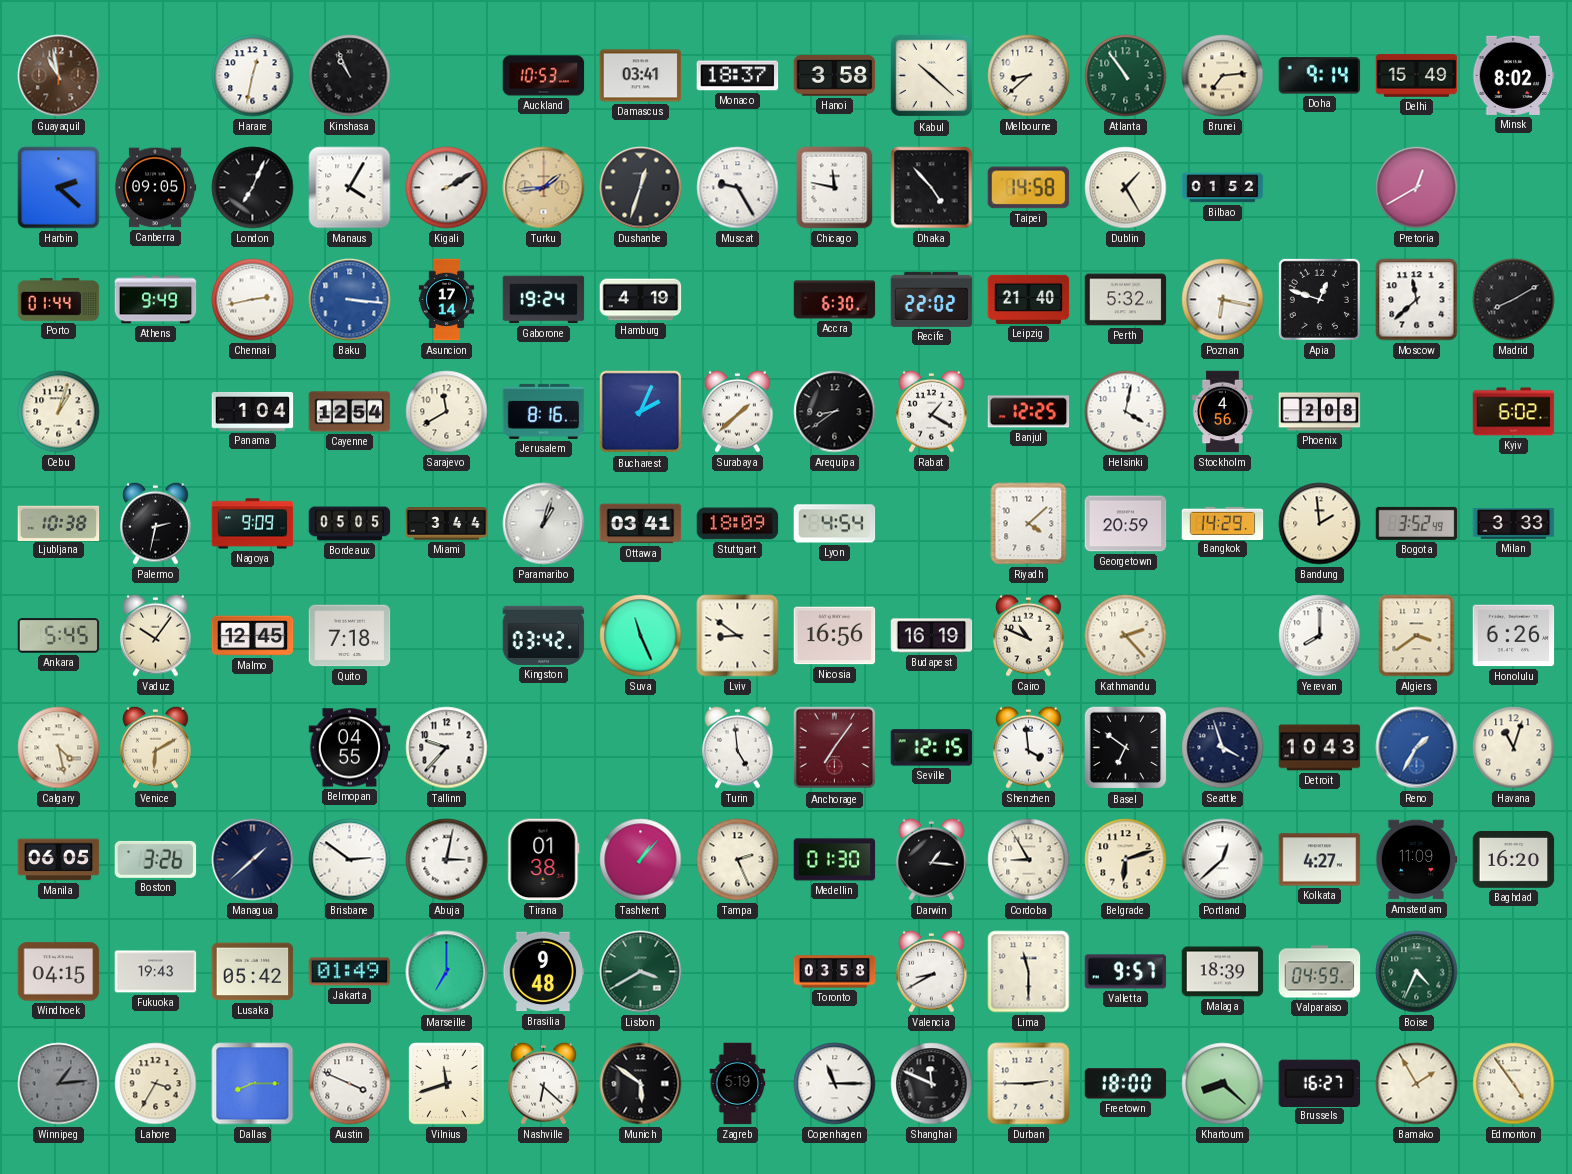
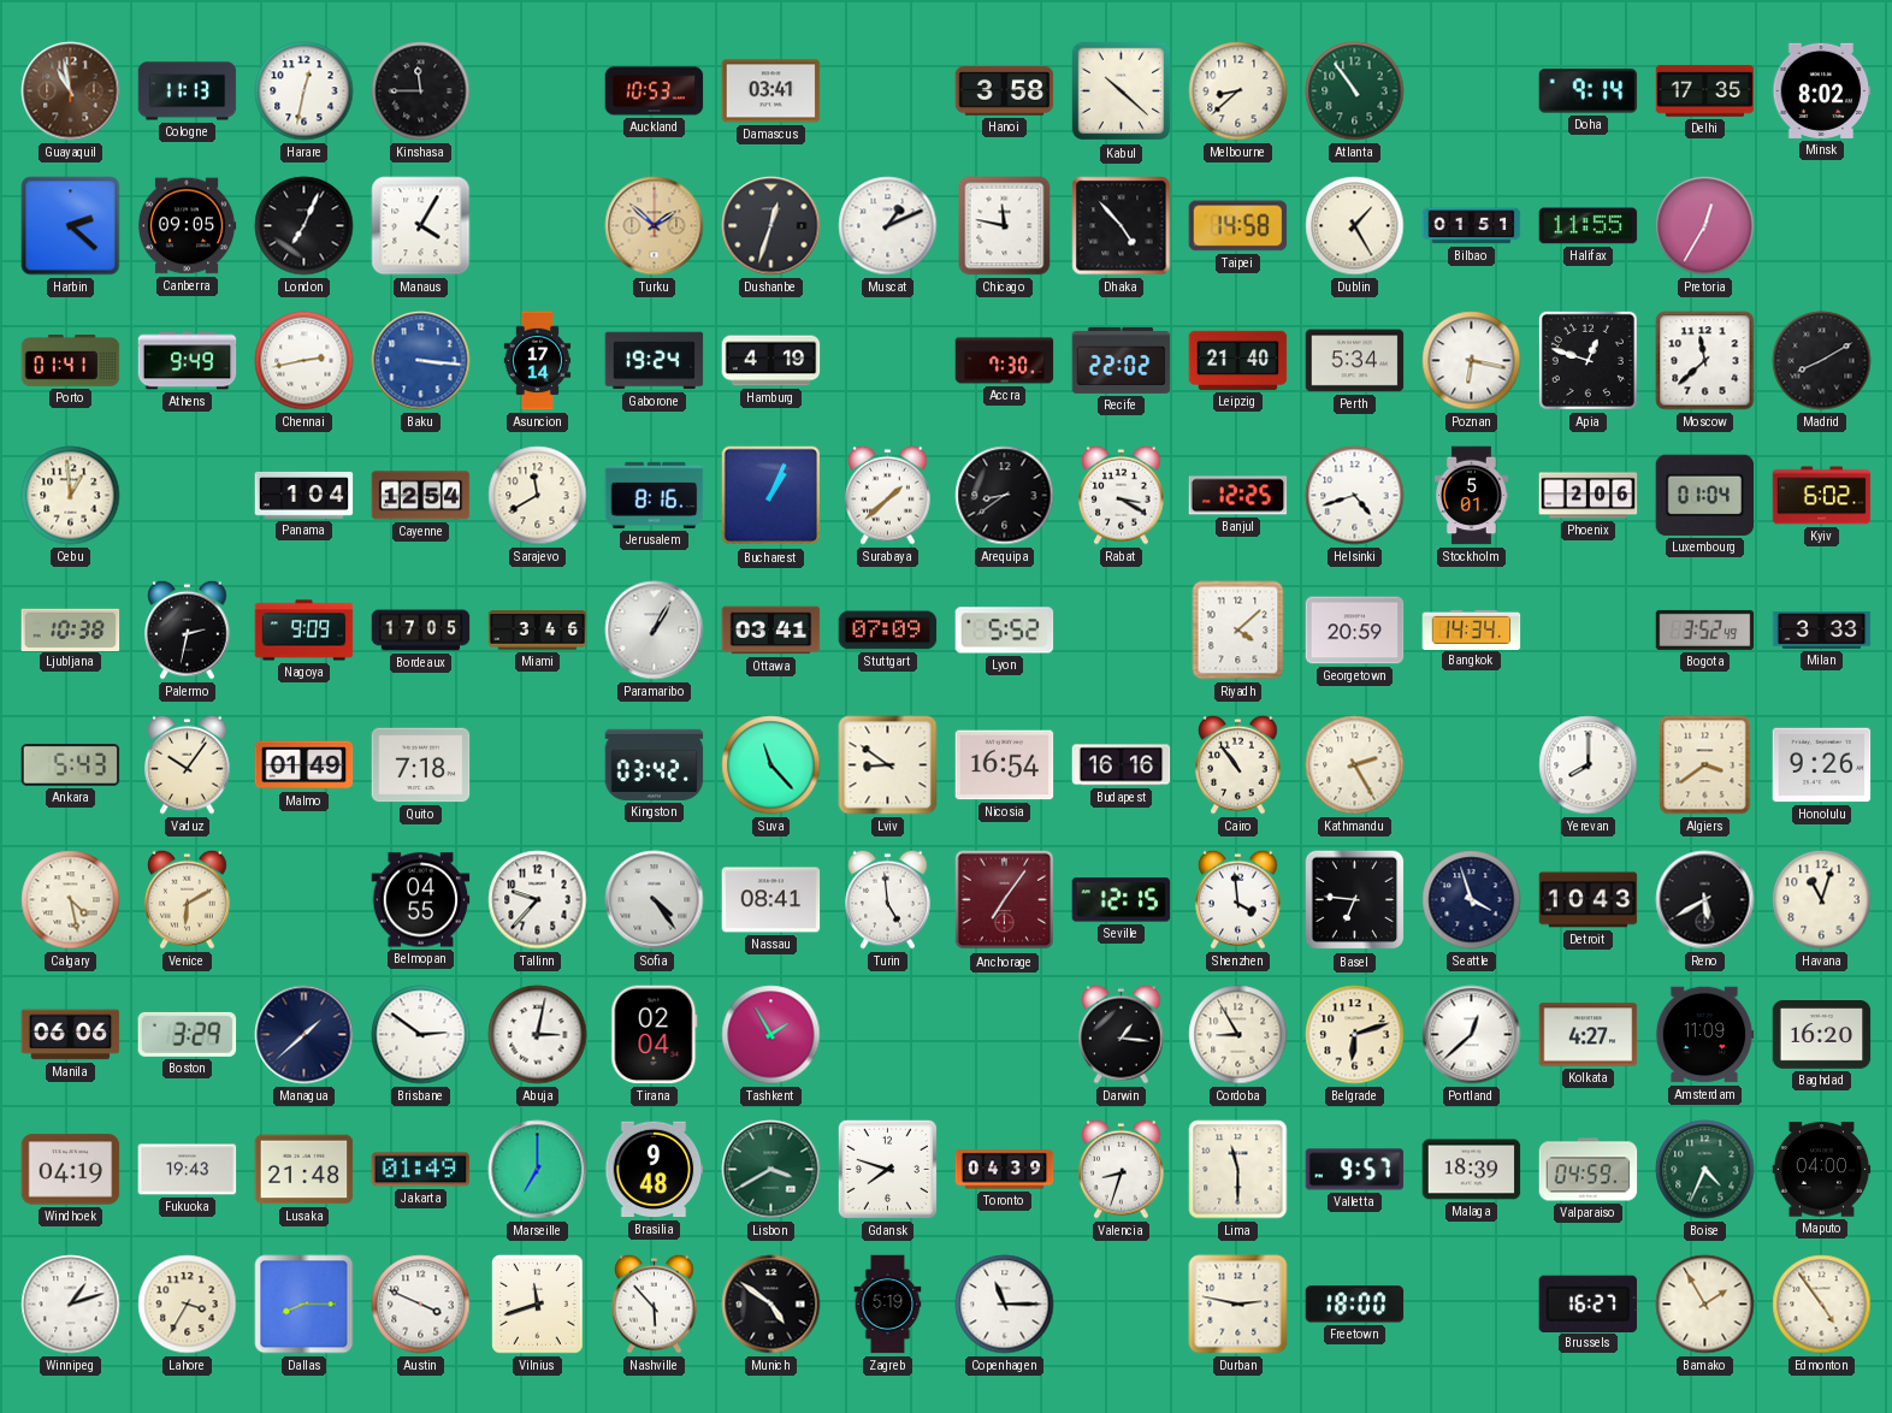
Cologne: none -> 11:13 (188, 91)
Kinshasa: 10:56 -> 11:45 (421, 91)
Monaco: 18:37 -> none (738, 76)
Brunei: 7:14 -> none (1223, 76)
Delhi: 15:49 -> 17:35 (1705, 91)
Kigali: 2:10 -> none (447, 188)
Turku: 1:44 -> 1:52 (655, 226)
Muscat: 9:25 -> 1:11 (888, 226)
Bilbao: 01:52 -> 01:51 (1472, 226)
Halifax: none -> 11:55 (1589, 226)
Pretoria: 12:40 -> 12:35 (1705, 226)
Porto: 01:44 -> 01:41 (71, 361)
Accra: 6:30 -> 7:30 (1005, 361)
Perth: 5:32 -> 5:34 (1355, 361)
Cebu: 1:03 -> 12:59 (71, 496)
Bucharest: 2:04 -> 1:04 (771, 496)
Rabat: 1:20 -> 3:20 (1122, 495)
Helsinki: 4:02 -> 4:42 (1355, 496)
Stockholm: 4:56 -> 5:01 (1472, 496)
Phoenix: 2:08 -> 2:06 (1589, 496)
Luxembourg: none -> 01:04 (1705, 495)
Bordeaux: 05:05 -> 17:05 (421, 631)
Miami: 3:44 -> 3:46 (538, 631)
Paramaribo: 1:03 -> 1:05 (655, 631)
Stuttgart: 18:09 -> 07:09 (888, 631)
Lyon: 4:54 -> 5:52 (1005, 631)
Bangkok: 14:29 -> 14:34 (1472, 629)
Bandung: 1:59 -> none (1320, 524)
Ankara: 5:45 -> 5:43 (71, 765)
Malmo: 12:45 -> 01:49 (305, 765)
Suva: 11:26 -> 11:23 (771, 765)
Nicosia: 16:56 -> 16:54 (1005, 765)
Budapest: 16:19 -> 16:16 (1122, 765)
Cairo: 10:49 -> 10:54 (1238, 764)
Kathmandu: 2:23 -> 2:25 (1355, 765)
Honolulu: 6:26 -> 9:26 (1822, 765)
Sofia: none -> 4:24 (655, 900)
Nassau: none -> 08:41 (771, 900)
Basel: 6:51 -> 6:46 (1355, 900)
Reno: 1:35 -> 5:40 (1705, 900)
Reno dial: blue -> black (1705, 900)
Manila: 06:05 -> 06:06 (71, 1035)
Boston: 3:26 -> 3:29 (188, 1034)
Tirana: 01:38 -> 02:04 (655, 1035)
Tashkent: 1:07 -> 1:55 (771, 1035)
Tampa: 2:26 -> none (738, 860)
Medellin: 01:30 -> none (835, 860)
Windhoek: 04:15 -> 04:19 (71, 1170)
Lusaka: 05:42 -> 21:48 (305, 1170)
Gdansk: none -> 7:48 (887, 1169)
Toronto: 03:58 -> 04:39 (1005, 1170)
Valencia: 8:40 -> 8:33 (1122, 1169)
Maputo: none -> 04:00 (1822, 1170)
Winnipeg: 1:14 -> 1:12 (71, 1305)
Winnipeg dial: grey -> white (71, 1305)
Nashville: 6:22 -> 5:53 (655, 1303)
Munich: 5:51 -> 4:51 (771, 1305)
Shanghai: 11:49 -> none (932, 1084)
Durban: 2:45 -> 2:47 (1238, 1305)
Khartoum: 8:22 -> none (1223, 1084)
